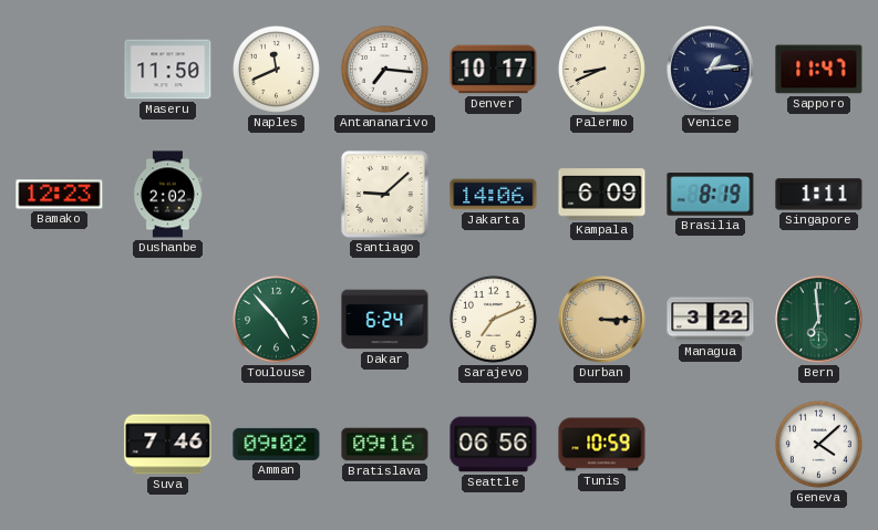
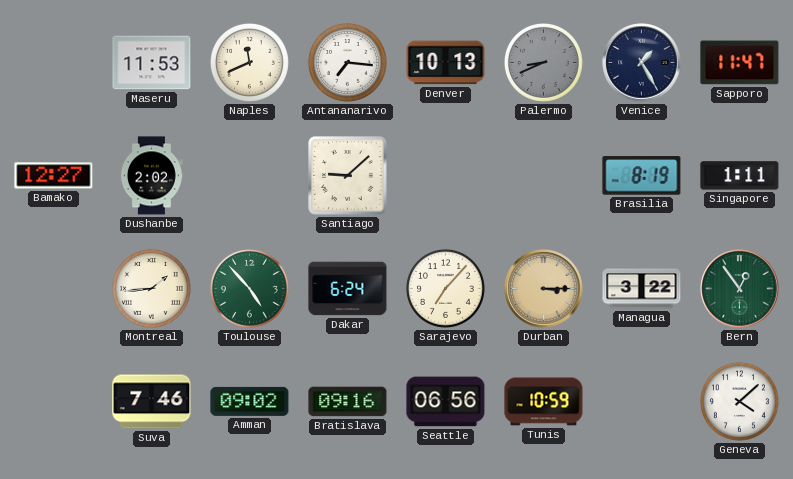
Maseru: 11:50 -> 11:53 (152, 63)
Denver: 10:17 -> 10:13 (446, 63)
Palermo dial: cream -> grey (543, 62)
Venice: 1:14 -> 1:25 (642, 63)
Bamako: 12:23 -> 12:27 (54, 176)
Jakarta: 14:06 -> none (494, 195)
Kampala: 6:09 -> none (602, 195)
Montreal: none -> 1:44 (151, 288)
Sarajevo: 7:11 -> 7:07 (445, 288)
Bern: 6:59 -> 12:54 (740, 289)
